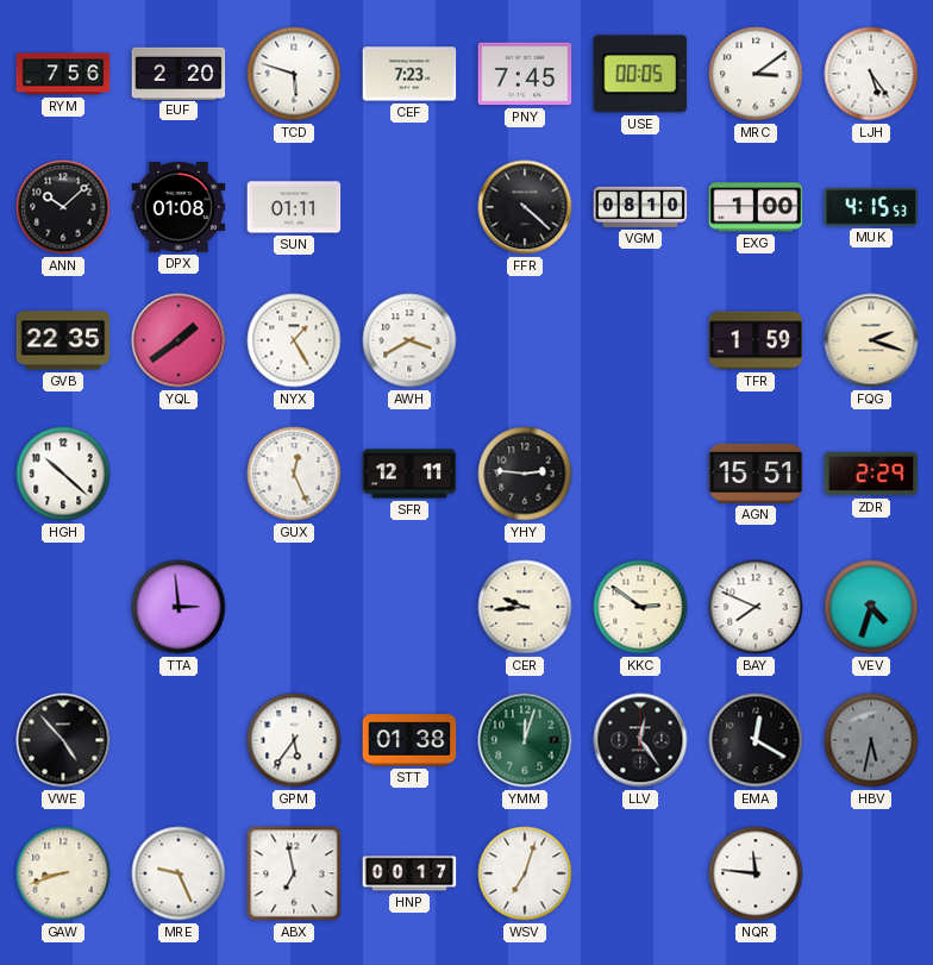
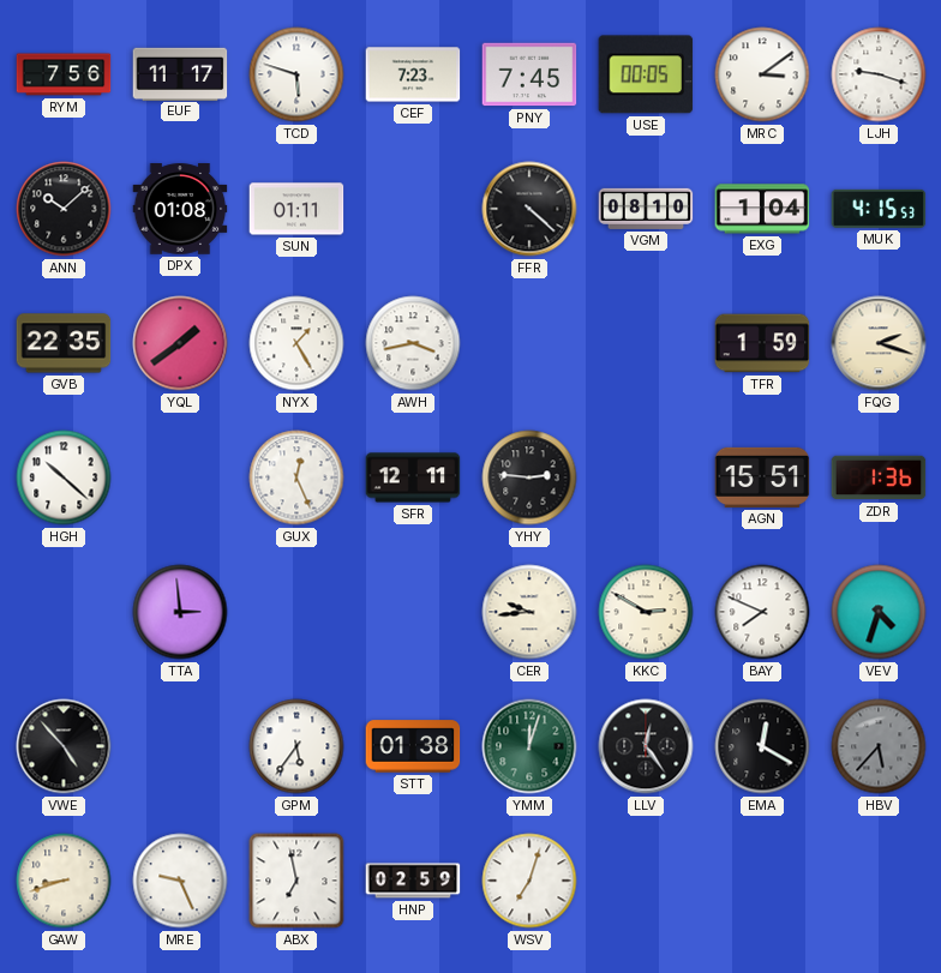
EUF: 2:20 -> 11:17 (180, 73)
LJH: 5:24 -> 9:18 (879, 74)
EXG: 1:00 -> 1:04 (762, 209)
AWH: 3:40 -> 3:43 (413, 343)
ZDR: 2:29 -> 1:36 (879, 478)
KKC: 2:51 -> 2:50 (646, 612)
HBV: 5:32 -> 5:37 (879, 746)
HNP: 00:17 -> 02:59 (413, 881)
NQR: 11:46 -> none (756, 873)
